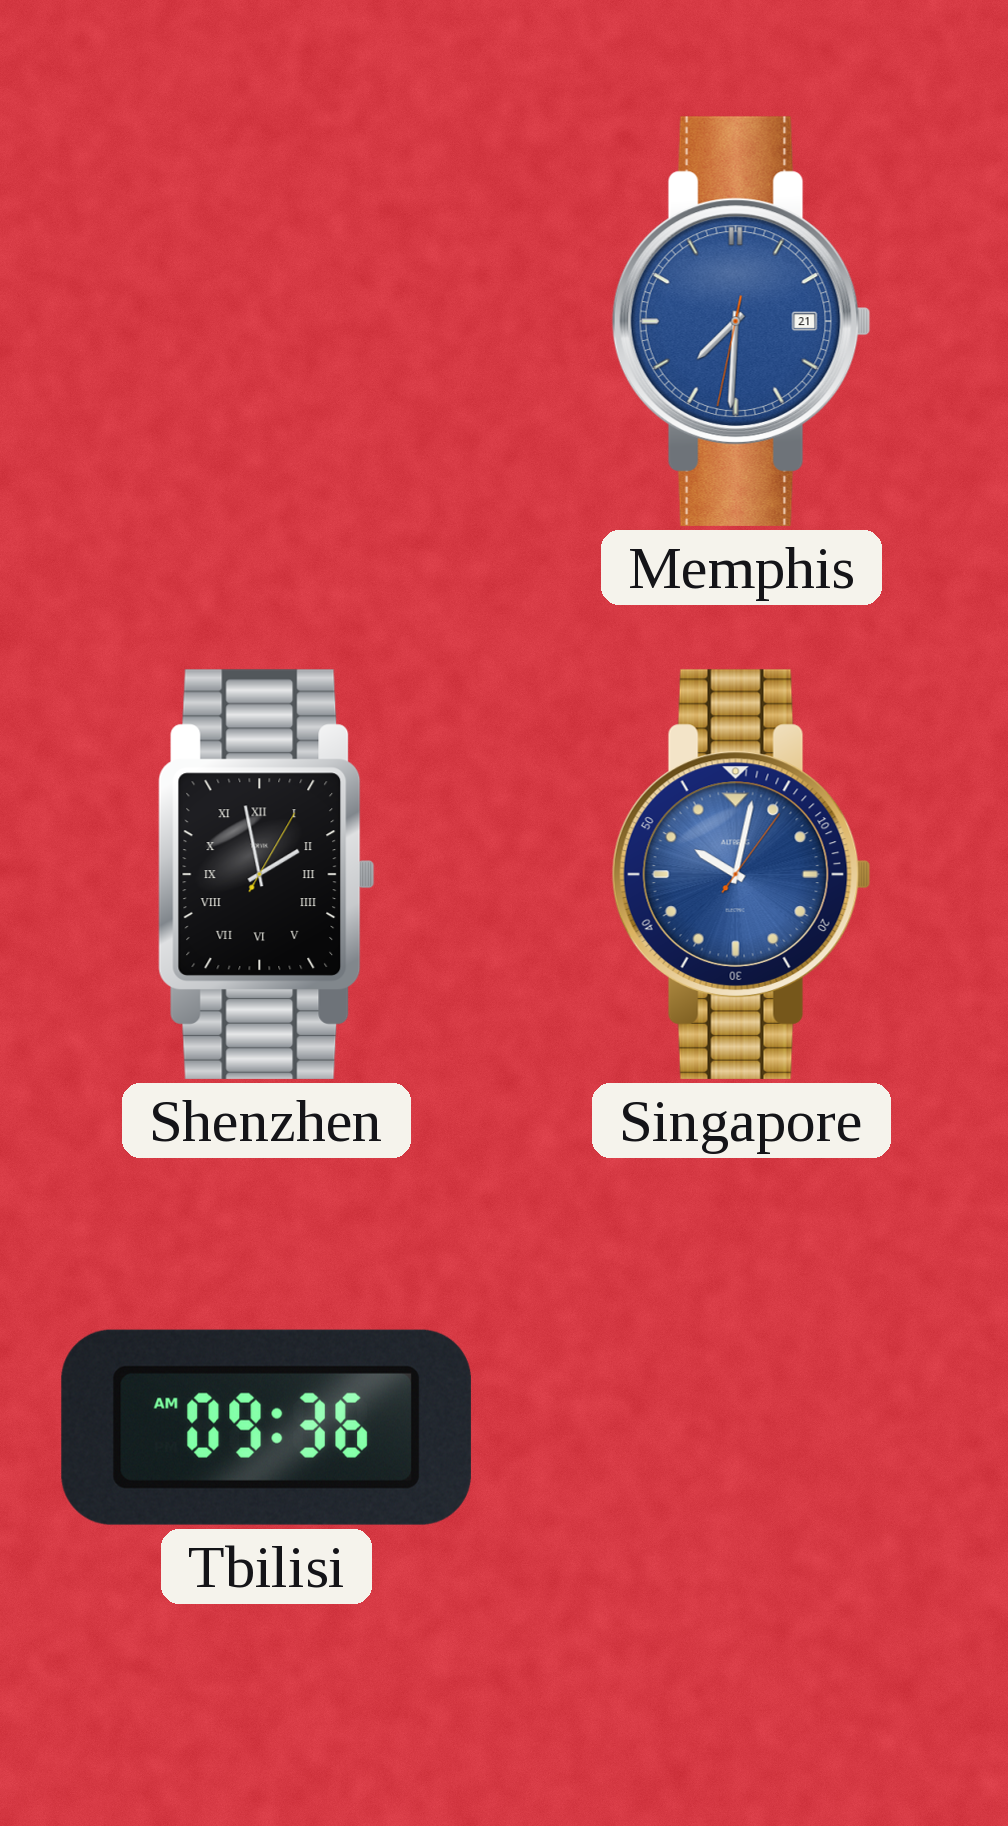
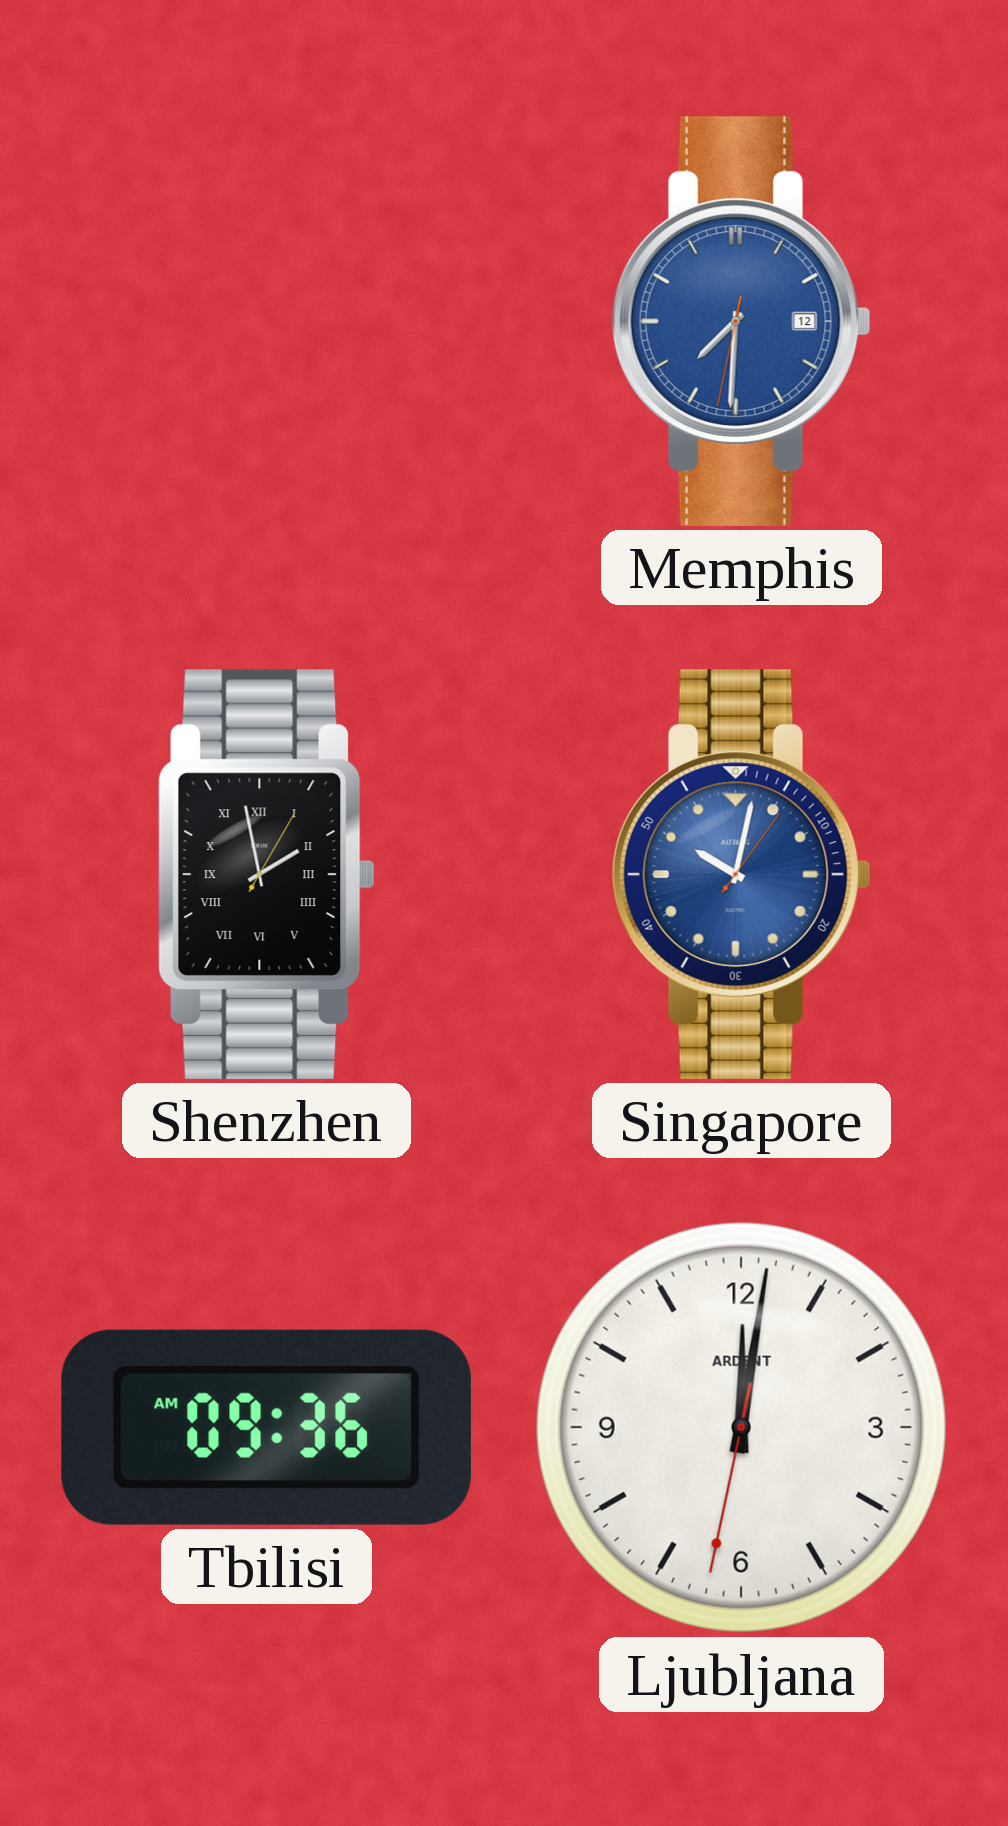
Memphis date: 21 -> 12 (741, 321)
Ljubljana: none -> 12:01 (741, 1427)
